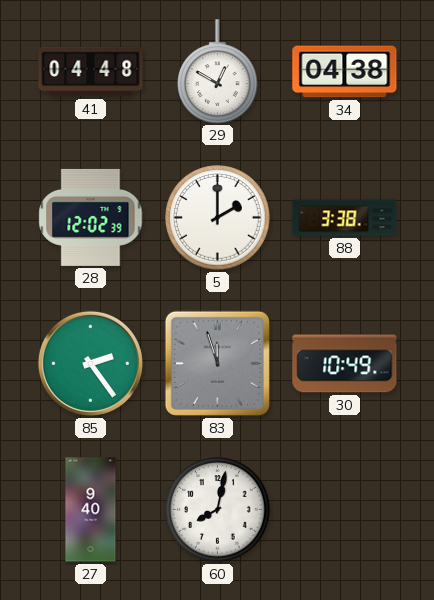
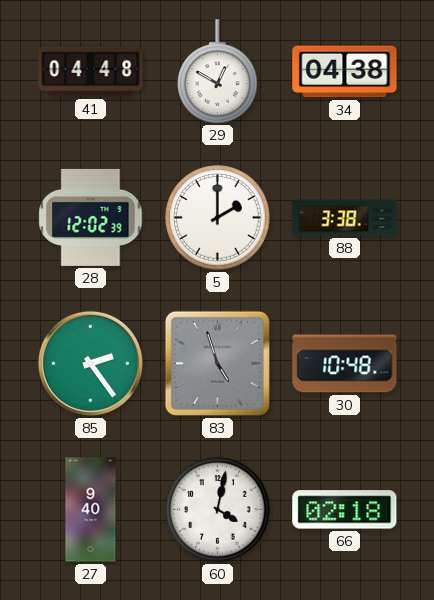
83: 11:57 -> 4:57 (217, 363)
30: 10:49 -> 10:48 (345, 364)
60: 8:02 -> 4:02 (218, 510)
66: none -> 02:18 (345, 510)
